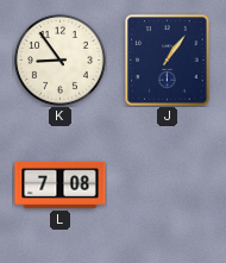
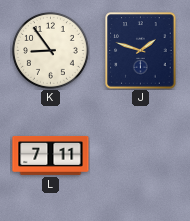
J: 1:06 -> 1:48 (141, 51)
L: 7:08 -> 7:11 (51, 155)
